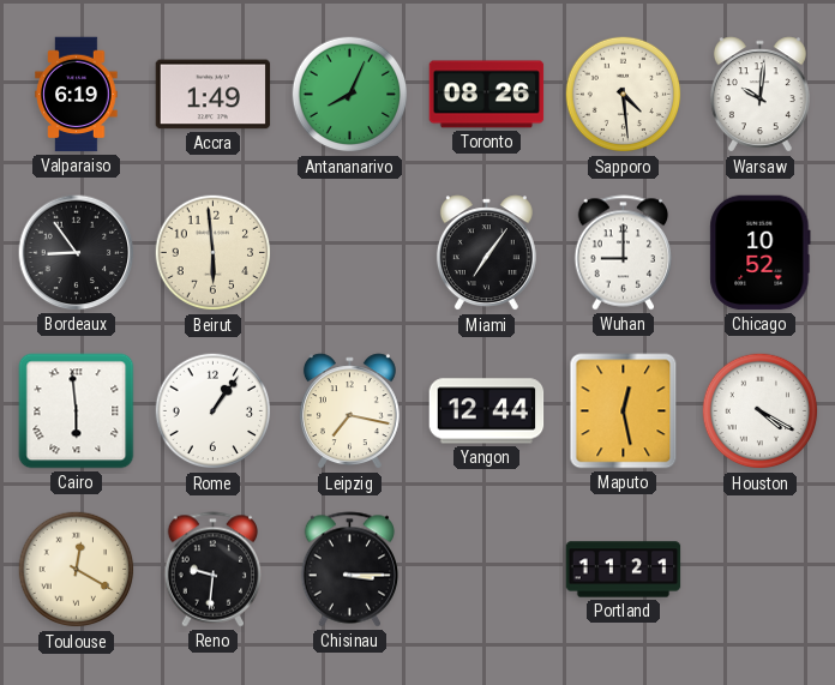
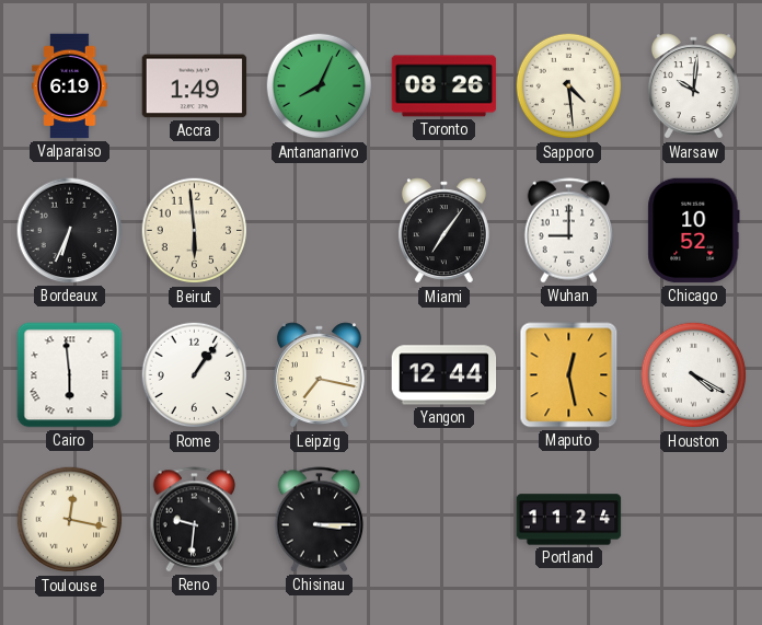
Bordeaux: 8:54 -> 6:34 (70, 231)
Toulouse: 12:20 -> 12:17 (70, 520)
Portland: 11:21 -> 11:24 (569, 520)
